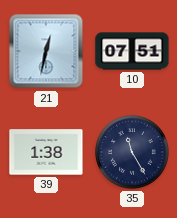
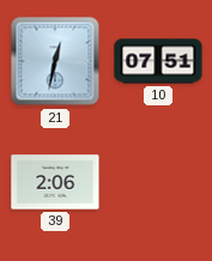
39: 1:38 -> 2:06 (55, 182)
35: 11:25 -> none (133, 153)
